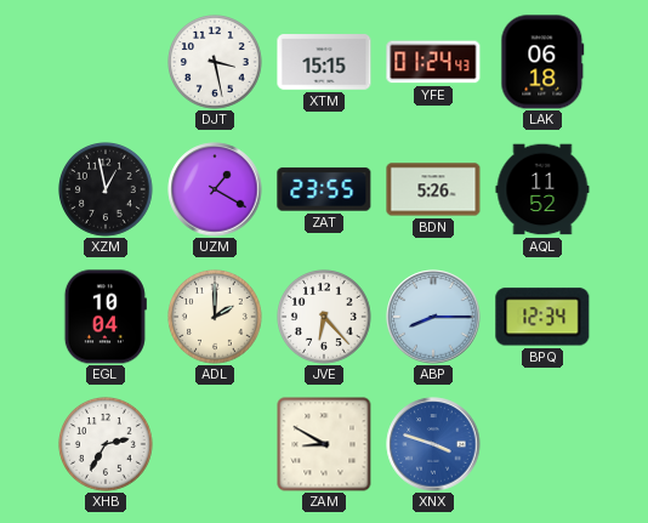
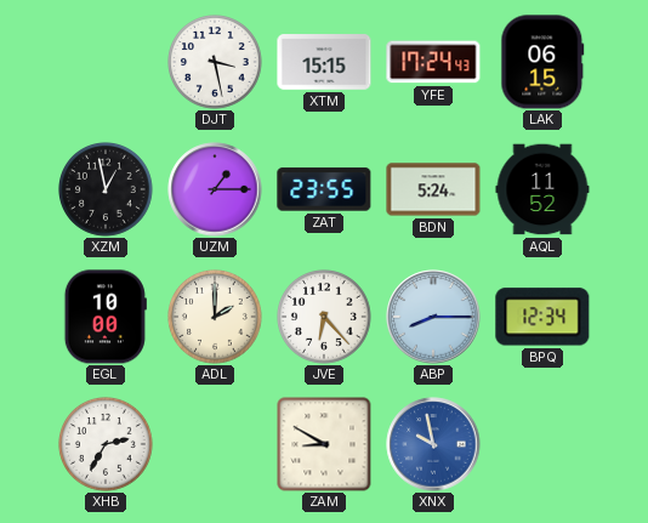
YFE: 01:24 -> 17:24 (433, 62)
LAK: 06:18 -> 06:15 (542, 62)
UZM: 1:20 -> 1:15 (215, 189)
BDN: 5:26 -> 5:24 (433, 189)
EGL: 10:04 -> 10:00 (106, 317)
XNX: 3:48 -> 9:58 (433, 444)
